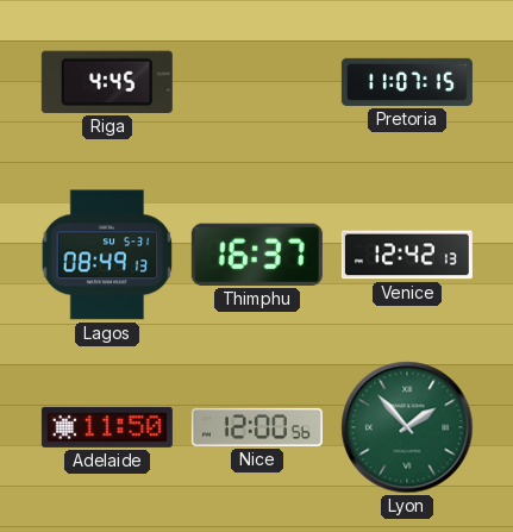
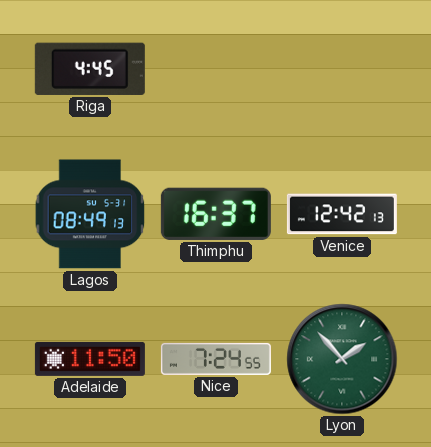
Pretoria: 11:07 -> none (407, 82)
Nice: 12:00 -> 7:24 (216, 359)
